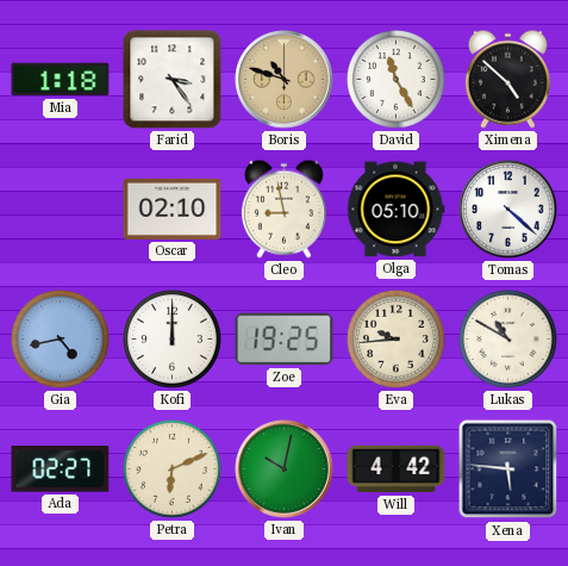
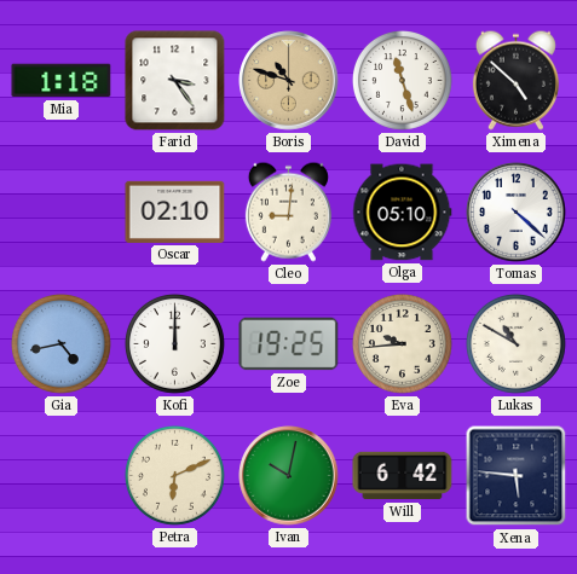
David: 11:25 -> 11:27 (402, 80)
Cleo: 8:58 -> 9:01 (288, 211)
Ada: 02:27 -> none (61, 469)
Will: 4:42 -> 6:42 (403, 476)
